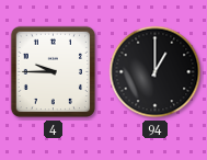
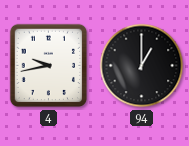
4: 9:45 -> 9:43 (49, 66)
